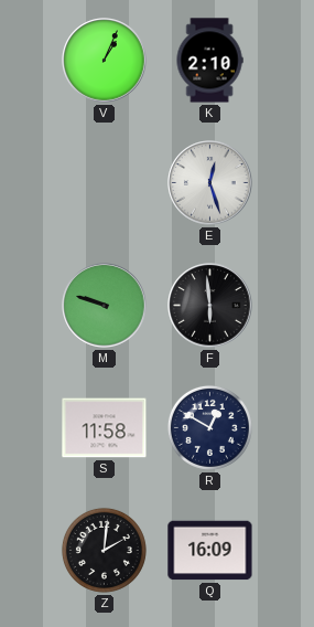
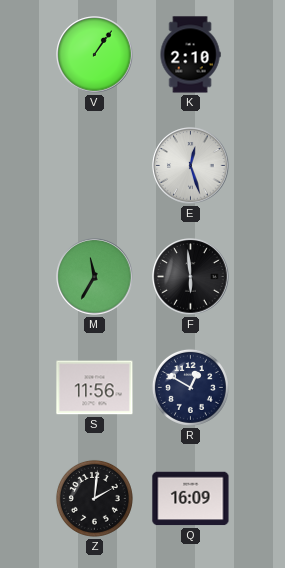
V: 1:04 -> 1:06 (95, 55)
M: 9:48 -> 11:35 (95, 277)
S: 11:58 -> 11:56 (95, 388)
